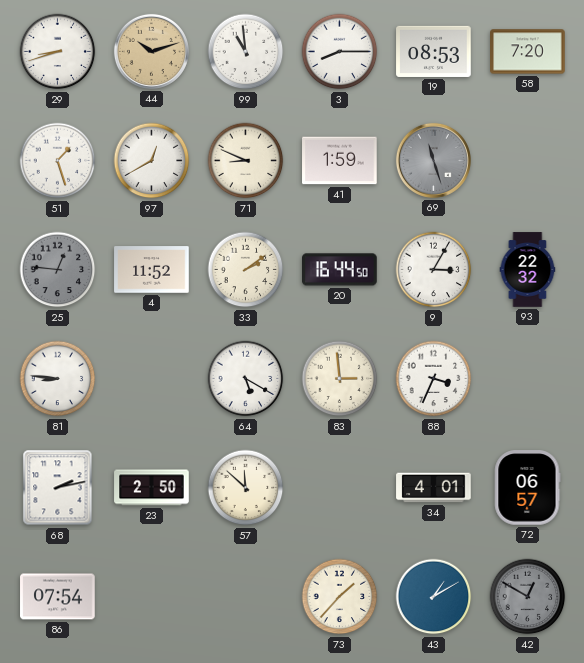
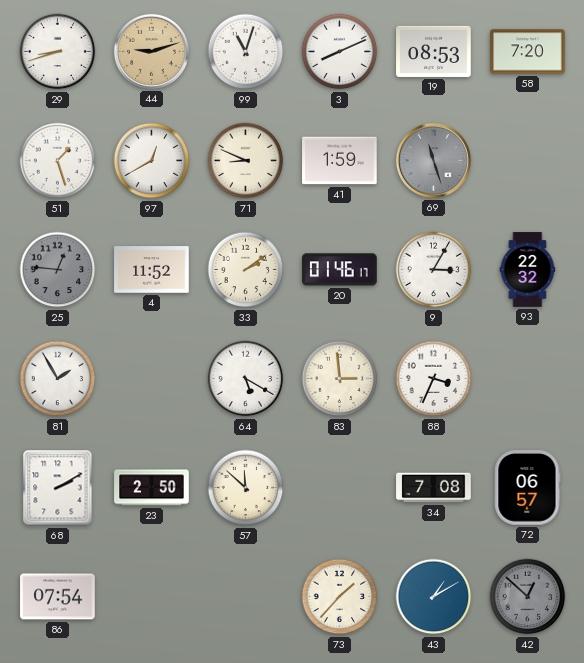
44: 10:12 -> 9:12 (151, 51)
99: 10:59 -> 11:03 (246, 52)
3: 8:15 -> 8:11 (340, 52)
20: 16:44 -> 01:46 (340, 270)
81: 8:46 -> 1:55 (58, 379)
68: 2:13 -> 2:10 (58, 488)
34: 4:01 -> 7:08 (434, 488)
42: 12:50 -> 12:52 (528, 597)
